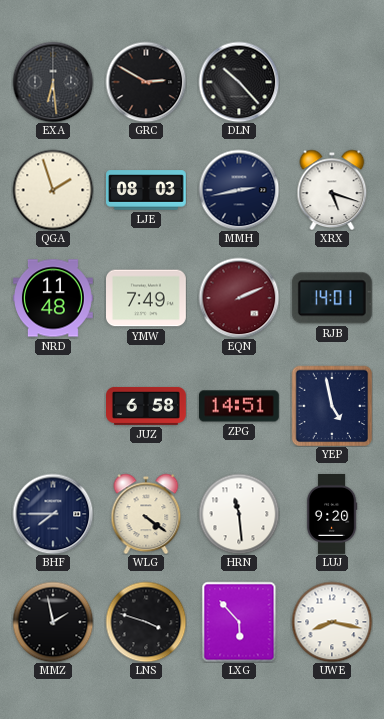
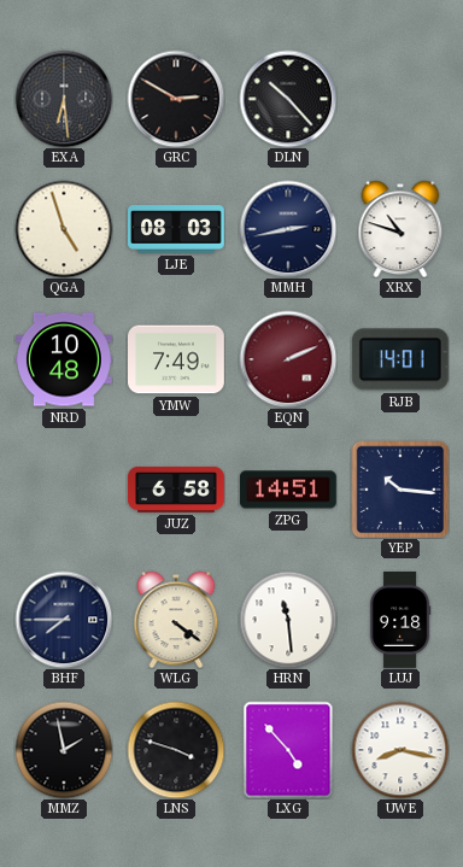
QGA: 1:57 -> 4:57 (64, 229)
XRX: 5:18 -> 10:48 (400, 229)
NRD: 11:48 -> 10:48 (65, 359)
YEP: 4:58 -> 10:16 (400, 490)
LUJ: 9:20 -> 9:18 (400, 621)
LXG: 5:53 -> 4:53 (288, 750)
